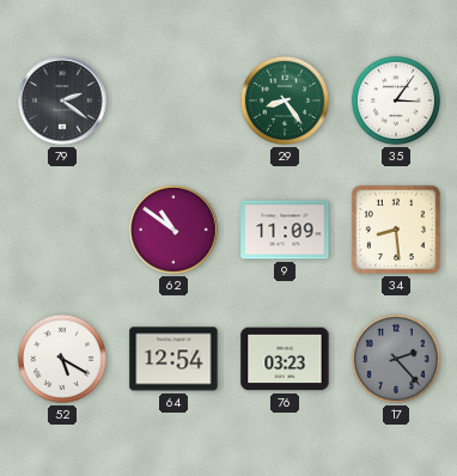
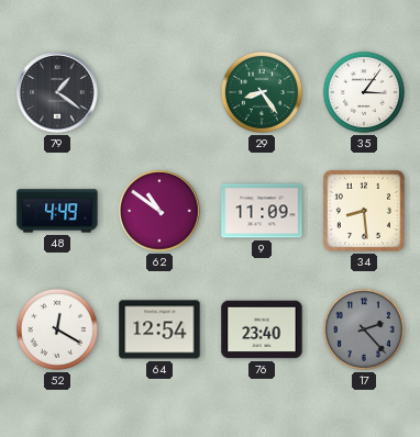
79: 2:21 -> 1:21 (57, 92)
48: none -> 4:49 (57, 211)
52: 5:20 -> 12:20 (57, 329)
76: 03:23 -> 23:40 (262, 329)
